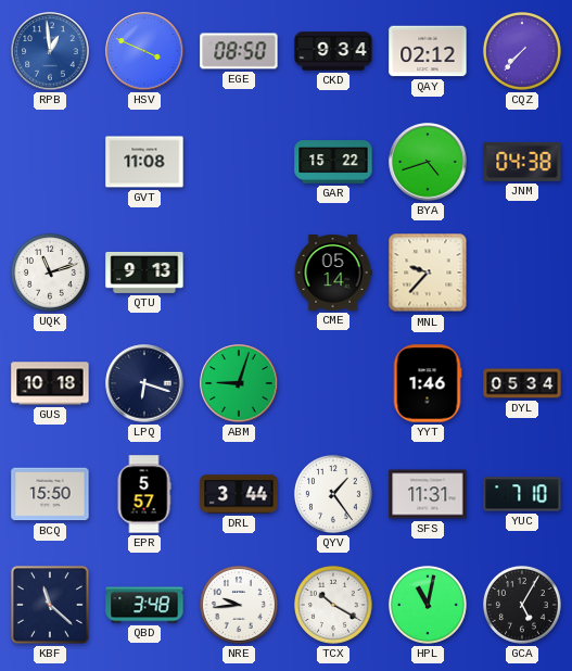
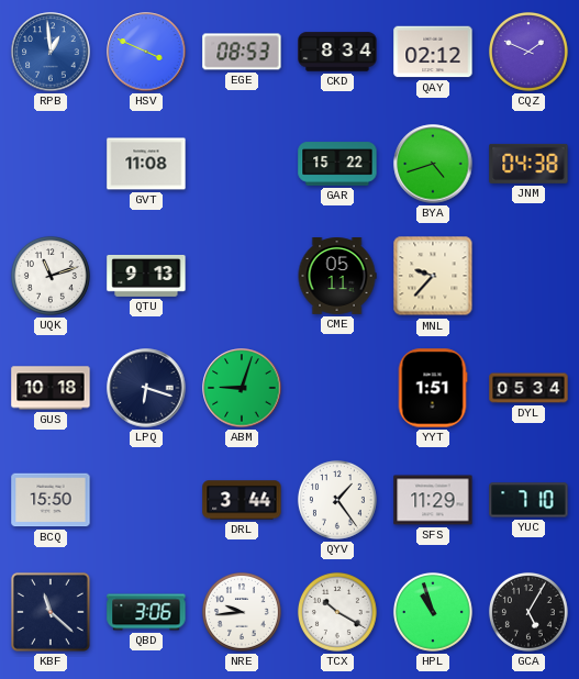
EGE: 08:50 -> 08:53 (242, 52)
CKD: 9:34 -> 8:34 (337, 52)
CQZ: 7:37 -> 1:49 (528, 52)
CME: 05:14 -> 05:11 (337, 277)
YYT: 1:46 -> 1:51 (433, 388)
EPR: 5:57 -> none (144, 494)
SFS: 11:31 -> 11:29 (433, 500)
QBD: 3:48 -> 3:06 (146, 612)
HPL: 11:02 -> 10:57 (433, 612)
